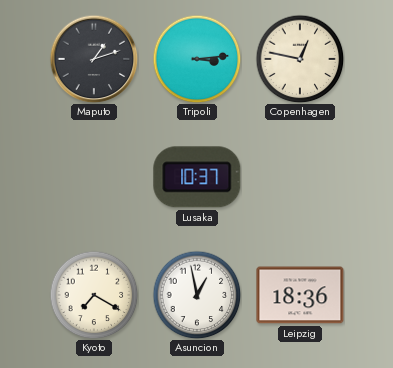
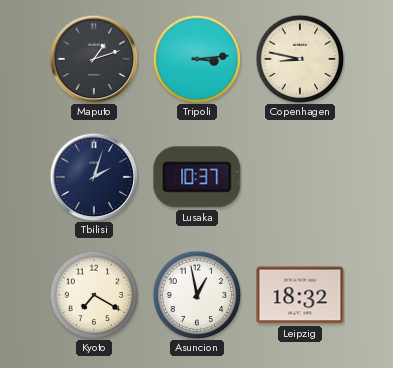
Copenhagen: 12:47 -> 8:47 (300, 59)
Tbilisi: none -> 2:03 (94, 177)
Leipzig: 18:36 -> 18:32 (300, 295)
